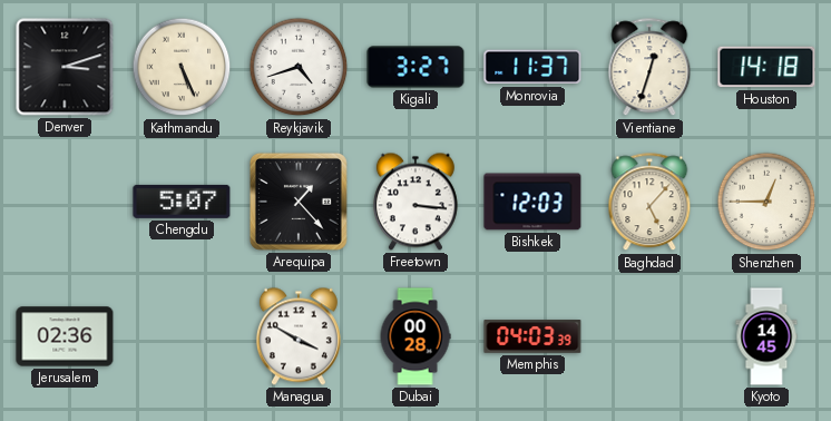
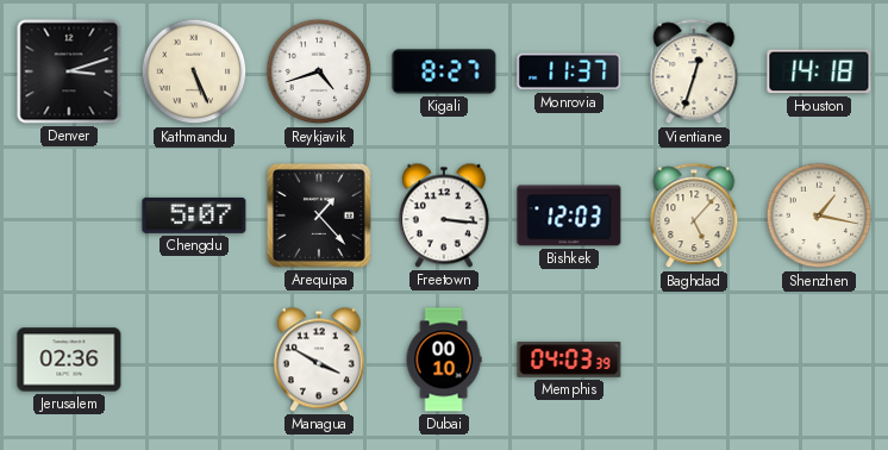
Kigali: 3:27 -> 8:27 (444, 71)
Shenzhen: 12:45 -> 1:17 (819, 215)
Dubai: 00:28 -> 00:10 (444, 360)
Kyoto: 14:45 -> none (766, 336)
